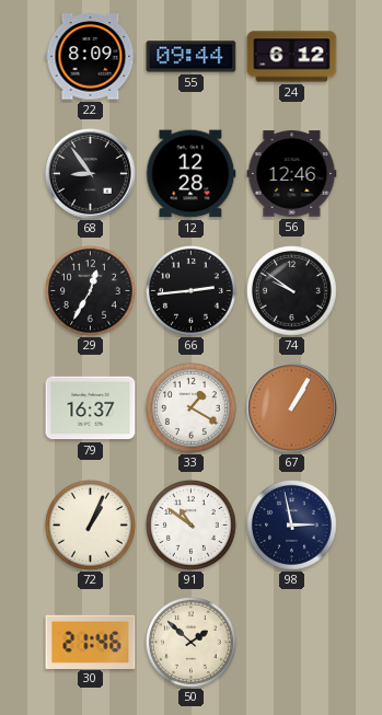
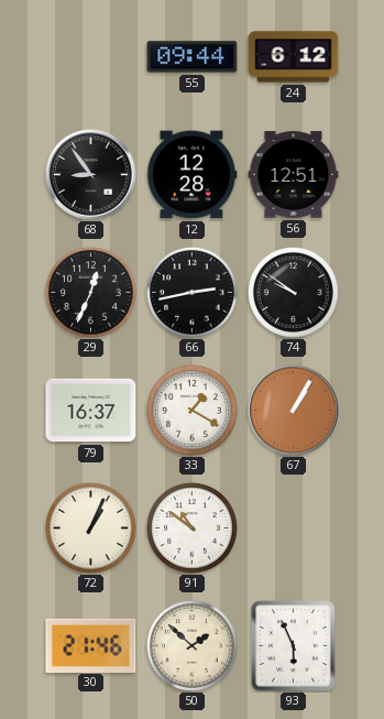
22: 8:09 -> none (91, 57)
56: 12:46 -> 12:51 (294, 175)
29: 12:35 -> 12:34 (91, 293)
66: 2:44 -> 2:43 (193, 293)
98: 2:58 -> none (292, 526)
93: none -> 5:56 (294, 646)
